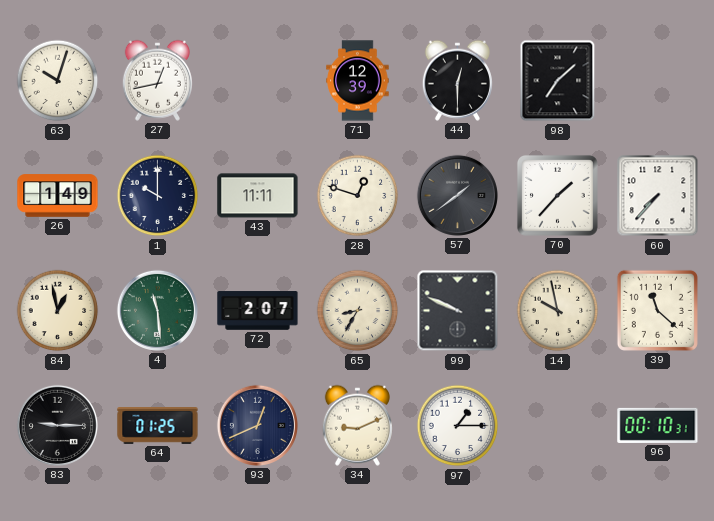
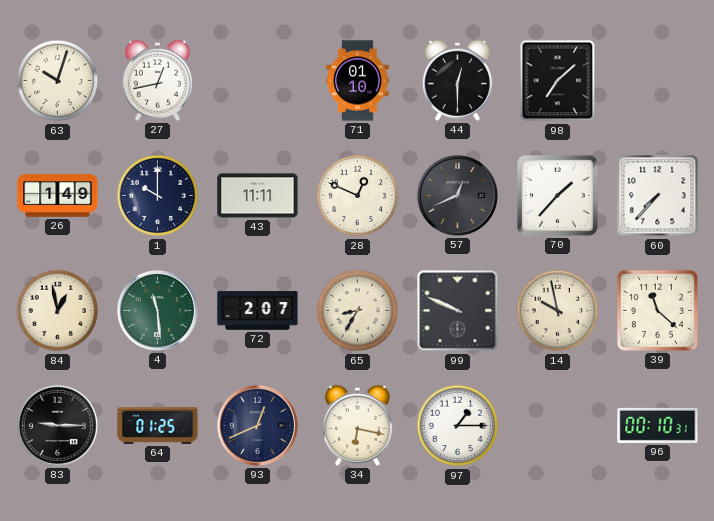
71: 12:39 -> 01:10 (358, 81)
28: 12:48 -> 12:49 (358, 196)
57: 1:39 -> 12:41 (457, 195)
34: 9:11 -> 6:17 (357, 425)
